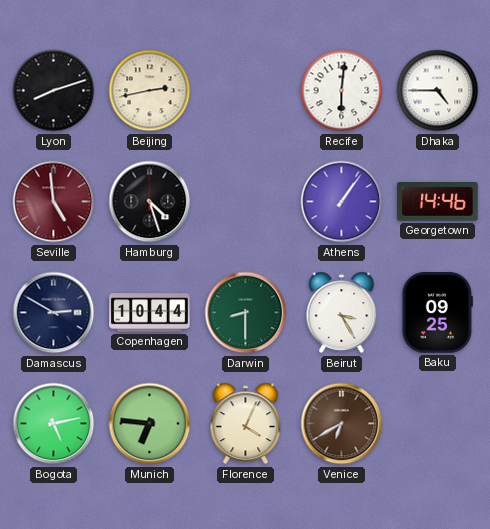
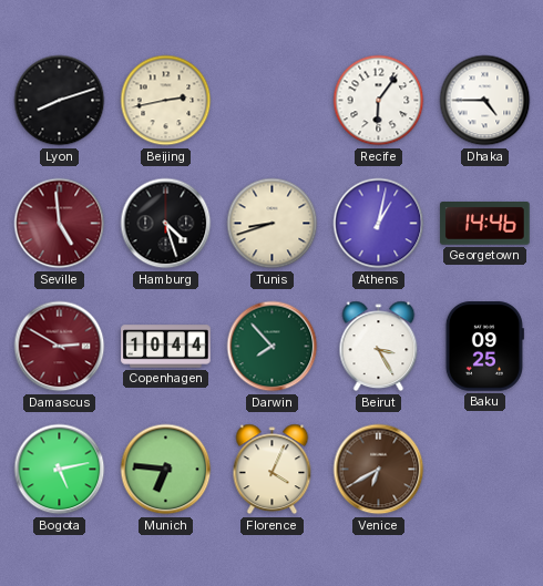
Recife: 6:01 -> 6:06 (379, 101)
Tunis: none -> 8:42 (273, 224)
Athens: 1:06 -> 1:02 (379, 224)
Damascus dial: navy -> burgundy (60, 347)
Darwin: 8:30 -> 7:53 (273, 347)
